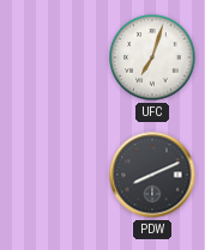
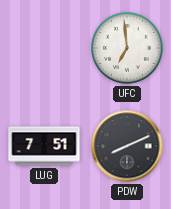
UFC: 7:03 -> 6:59 (127, 48)
LUG: none -> 7:51 (44, 146)
